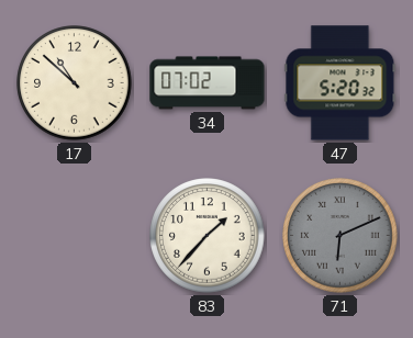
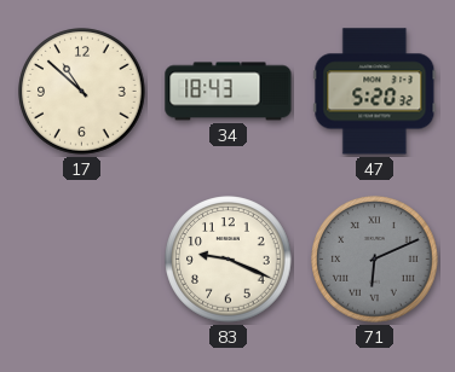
34: 07:02 -> 18:43 (229, 92)
83: 1:37 -> 9:19 (229, 260)
